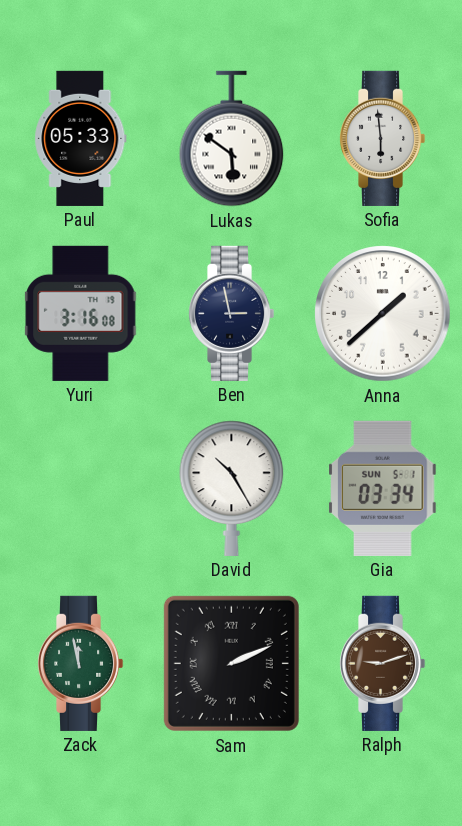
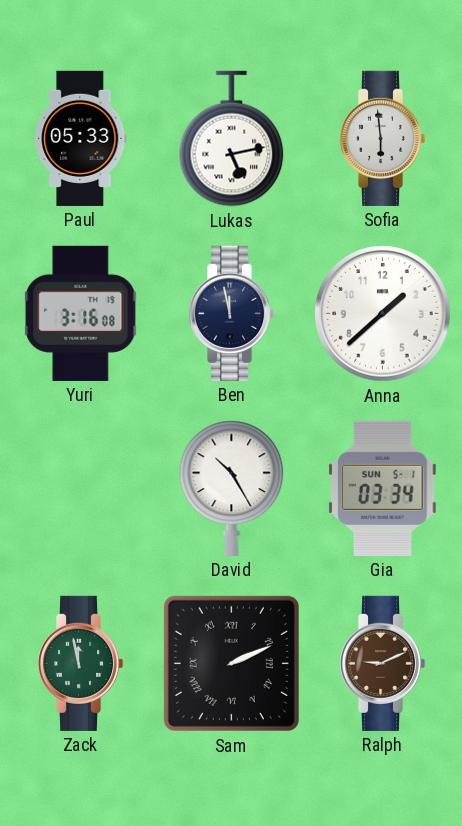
Lukas: 5:51 -> 5:13 (232, 139)
Ben: 2:58 -> 11:58 (231, 313)
Ralph: 9:12 -> 9:11 (382, 663)
